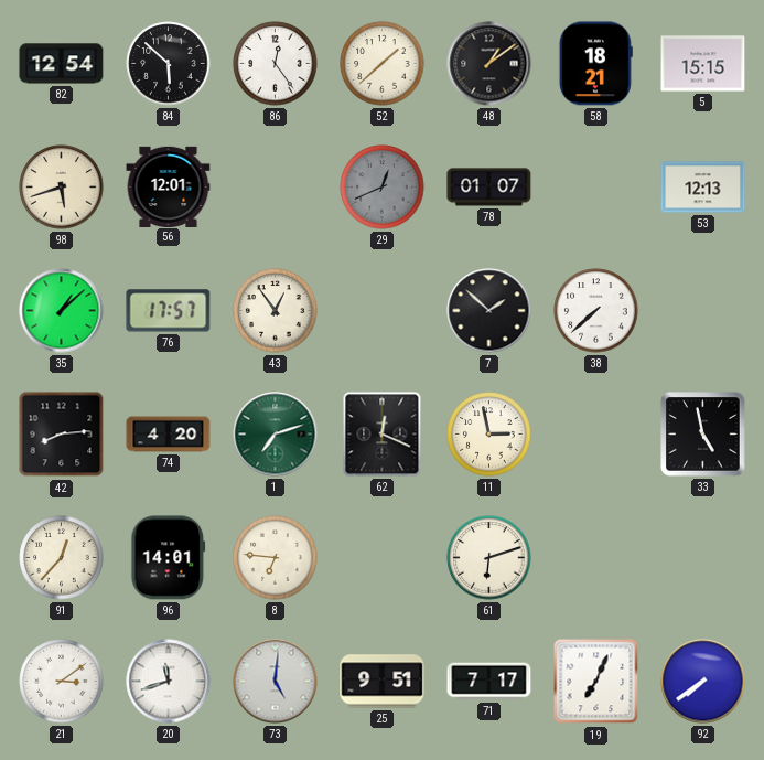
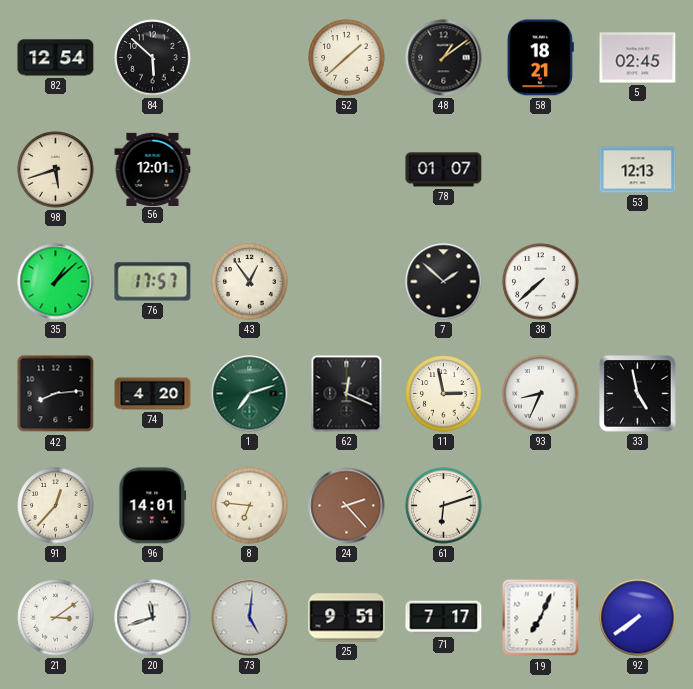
86: 12:24 -> none (276, 64)
5: 15:15 -> 02:45 (638, 58)
29: 12:41 -> none (383, 188)
93: none -> 8:34 (541, 394)
24: none -> 2:23 (347, 506)
